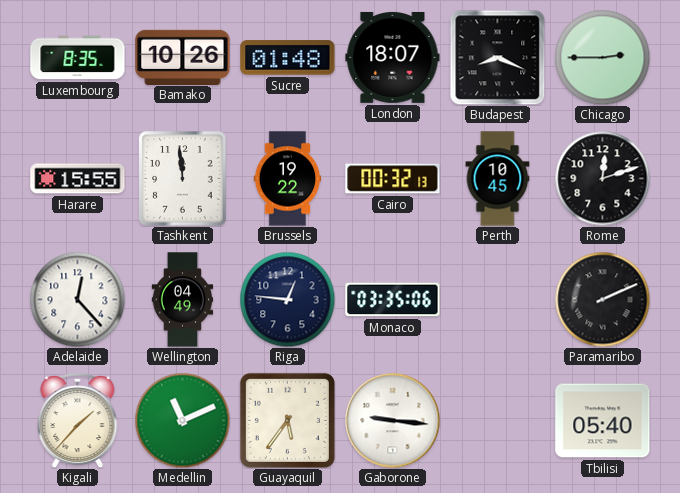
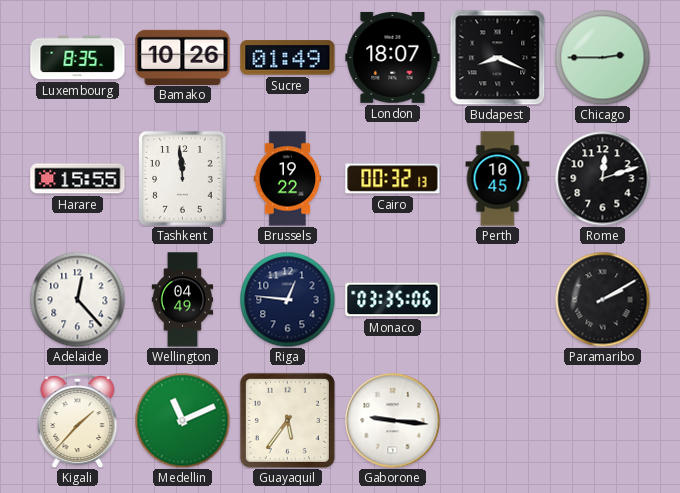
Sucre: 01:48 -> 01:49 (288, 58)
Paramaribo: 2:11 -> 2:10 (602, 299)
Tbilisi: 05:40 -> none (603, 421)
